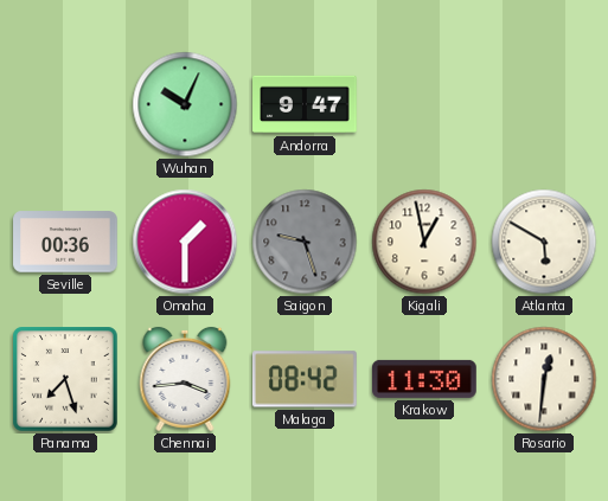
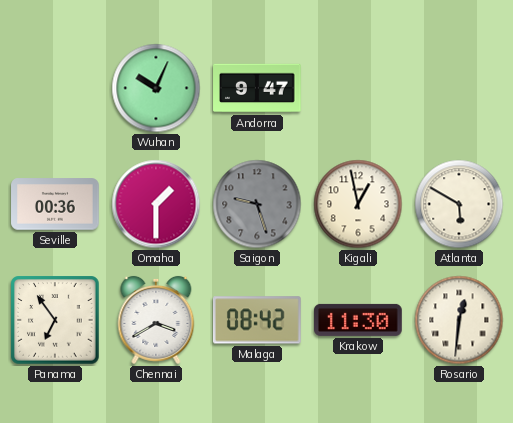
Panama: 7:27 -> 6:54 (55, 320)
Chennai: 3:44 -> 3:40 (156, 320)
